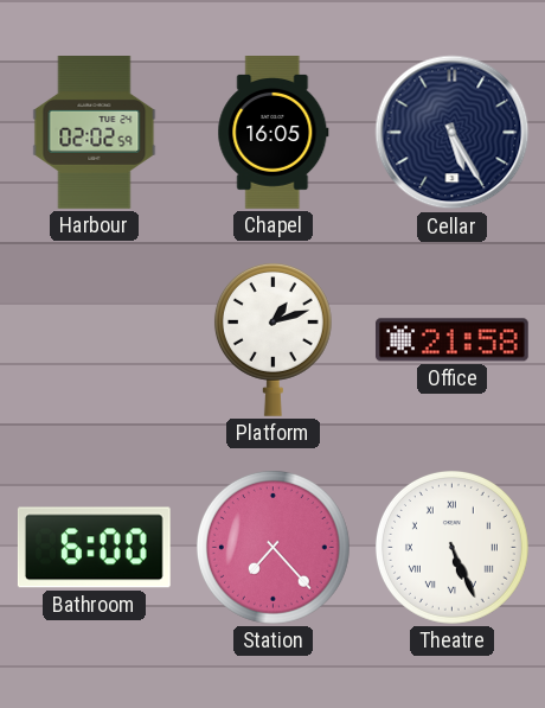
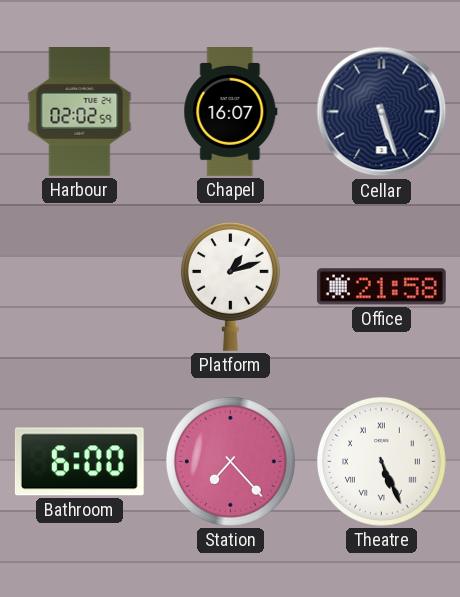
Chapel: 16:05 -> 16:07 (231, 112)
Cellar: 5:25 -> 5:27 (382, 112)
